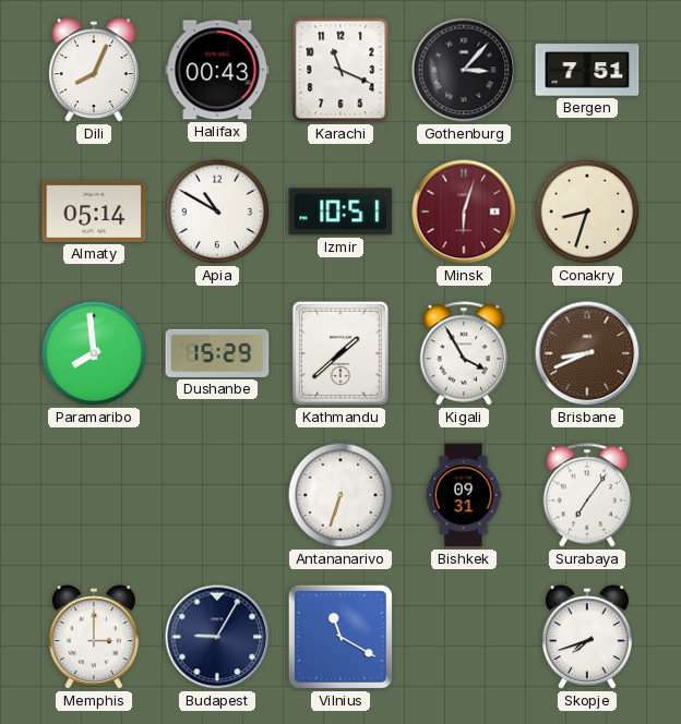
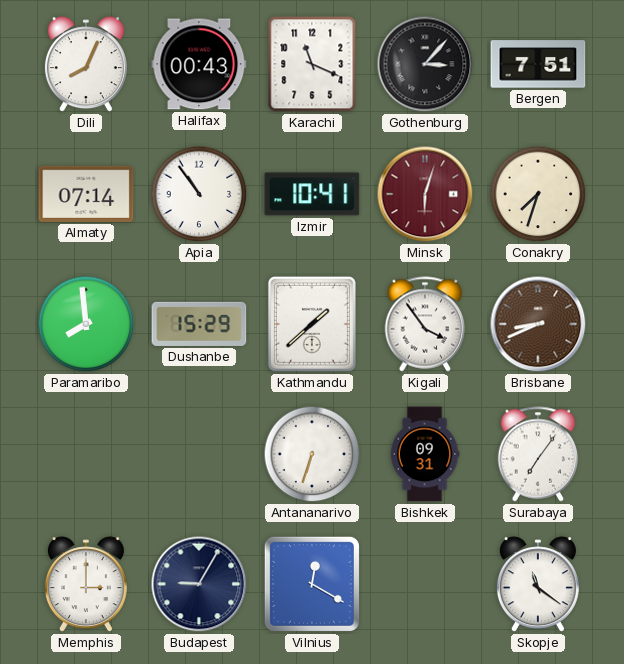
Almaty: 05:14 -> 07:14 (86, 194)
Apia: 10:50 -> 10:54 (199, 194)
Izmir: 10:51 -> 10:41 (312, 194)
Conakry: 8:33 -> 7:33 (538, 194)
Kigali: 3:55 -> 3:54 (425, 324)
Vilnius: 11:20 -> 12:20 (312, 584)
Skopje: 7:42 -> 11:21 (538, 585)
